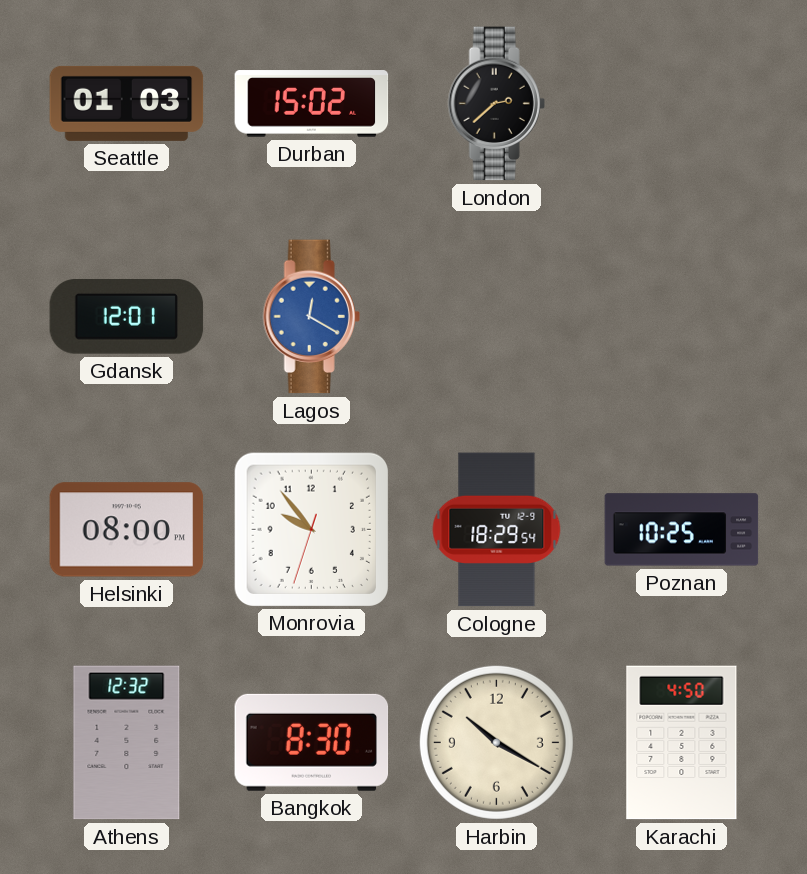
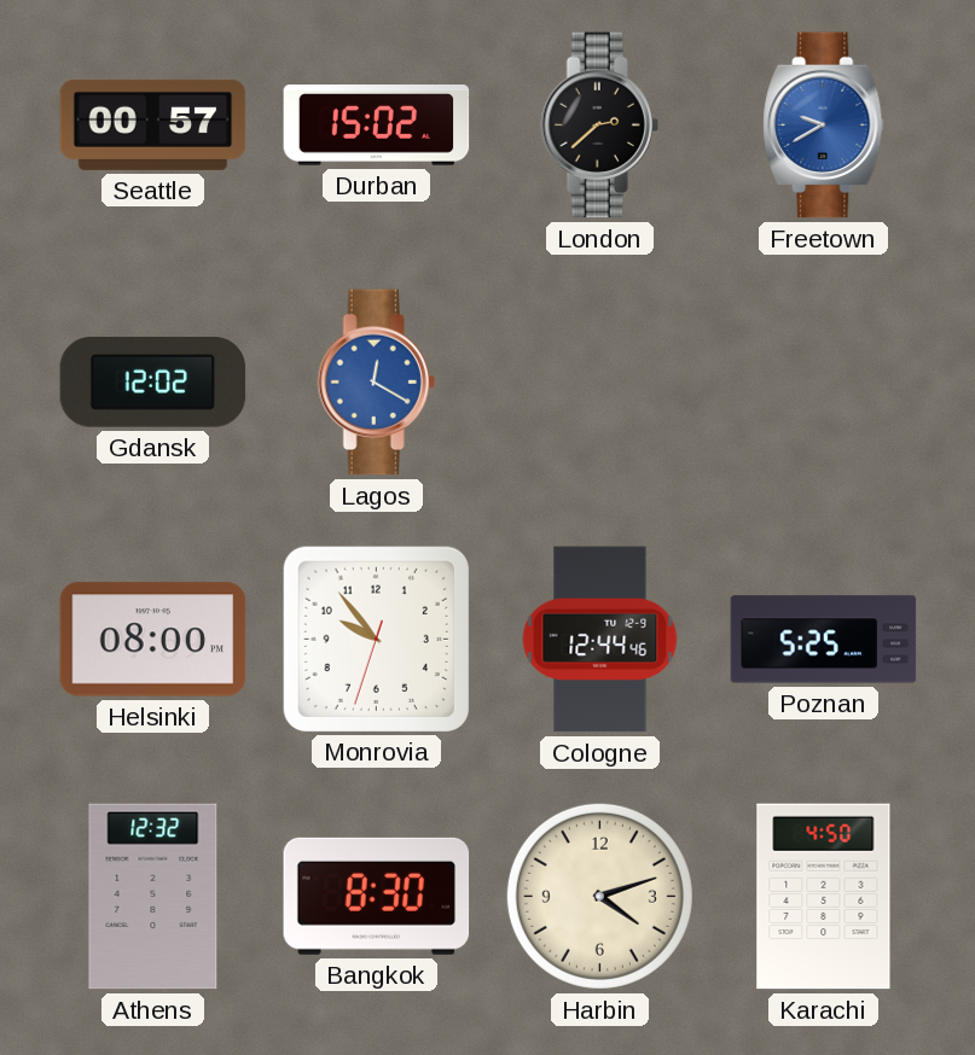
Seattle: 01:03 -> 00:57 (153, 124)
Freetown: none -> 9:40 (824, 126)
Gdansk: 12:01 -> 12:02 (153, 383)
Cologne: 18:29 -> 12:44 (600, 640)
Poznan: 10:25 -> 5:25 (824, 640)
Harbin: 10:20 -> 4:12 (599, 896)
